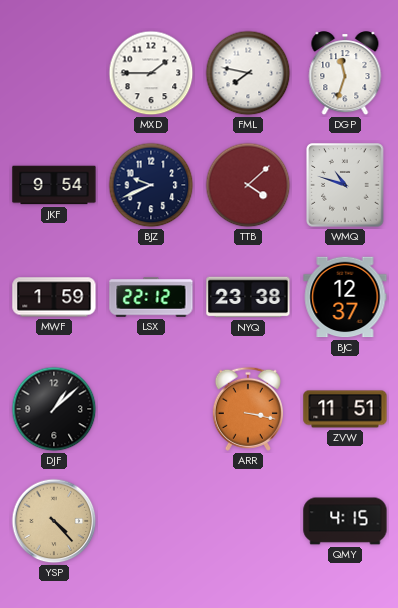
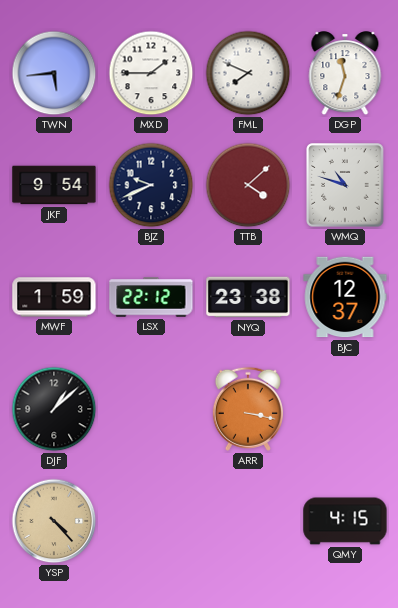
TWN: none -> 5:44 (54, 73)
FML: 7:47 -> 7:49 (248, 73)
ZVW: 11:51 -> none (345, 409)
